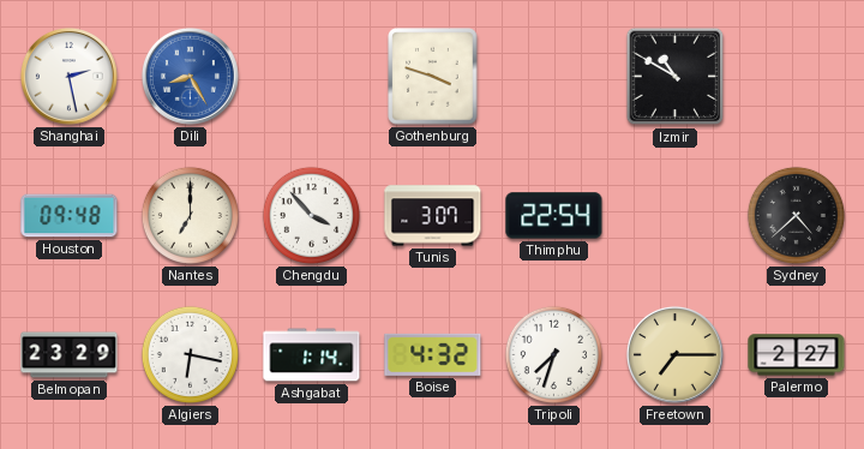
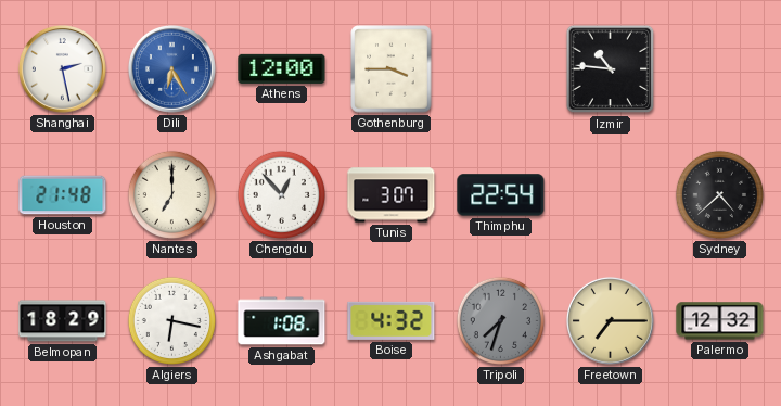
Dili: 8:25 -> 6:25 (171, 68)
Athens: none -> 12:00 (282, 68)
Gothenburg: 3:48 -> 3:45 (392, 69)
Izmir: 10:50 -> 10:46 (611, 69)
Houston: 09:48 -> 21:48 (63, 195)
Chengdu: 3:53 -> 12:53 (281, 194)
Belmopan: 23:29 -> 18:29 (63, 321)
Ashgabat: 1:14 -> 1:08 (282, 321)
Tripoli dial: white -> grey (500, 320)
Palermo: 2:27 -> 12:32 (720, 321)
